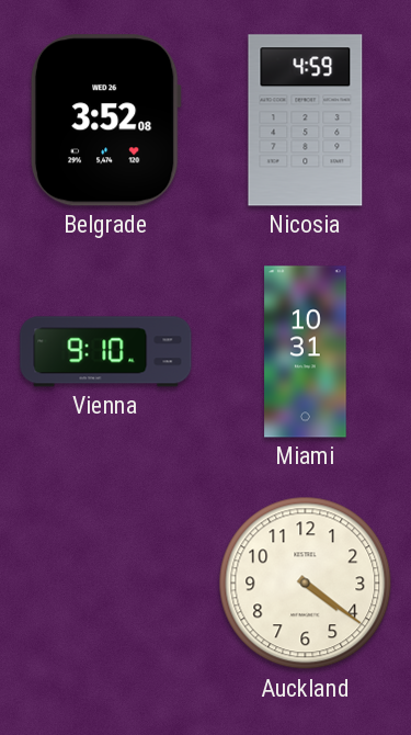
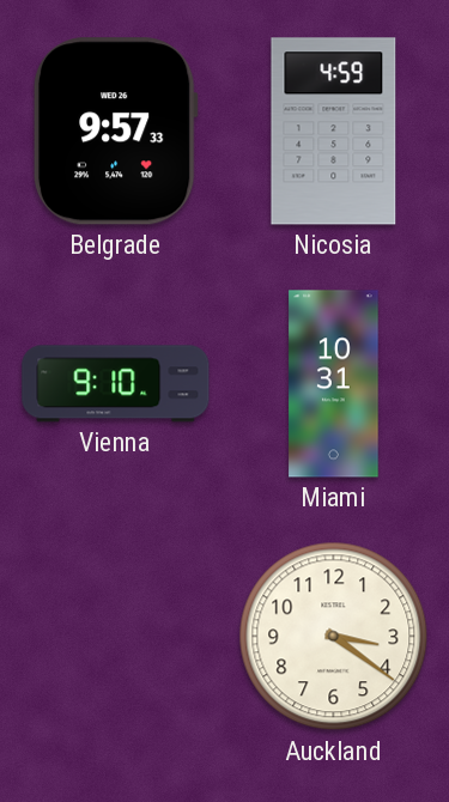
Belgrade: 3:52 -> 9:57 (115, 132)
Auckland: 4:21 -> 3:21 (334, 637)
